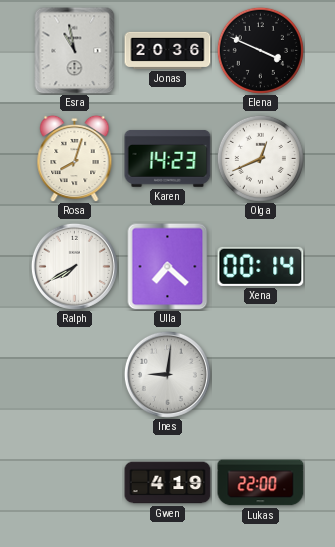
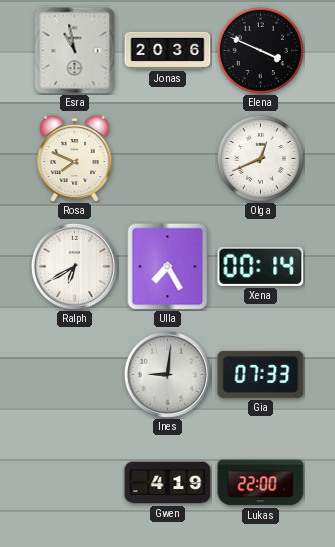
Rosa: 8:03 -> 7:49 (75, 158)
Karen: 14:23 -> none (168, 158)
Ralph: 7:40 -> 6:40 (74, 266)
Ulla: 7:22 -> 7:25 (168, 266)
Gia: none -> 07:33 (261, 374)
